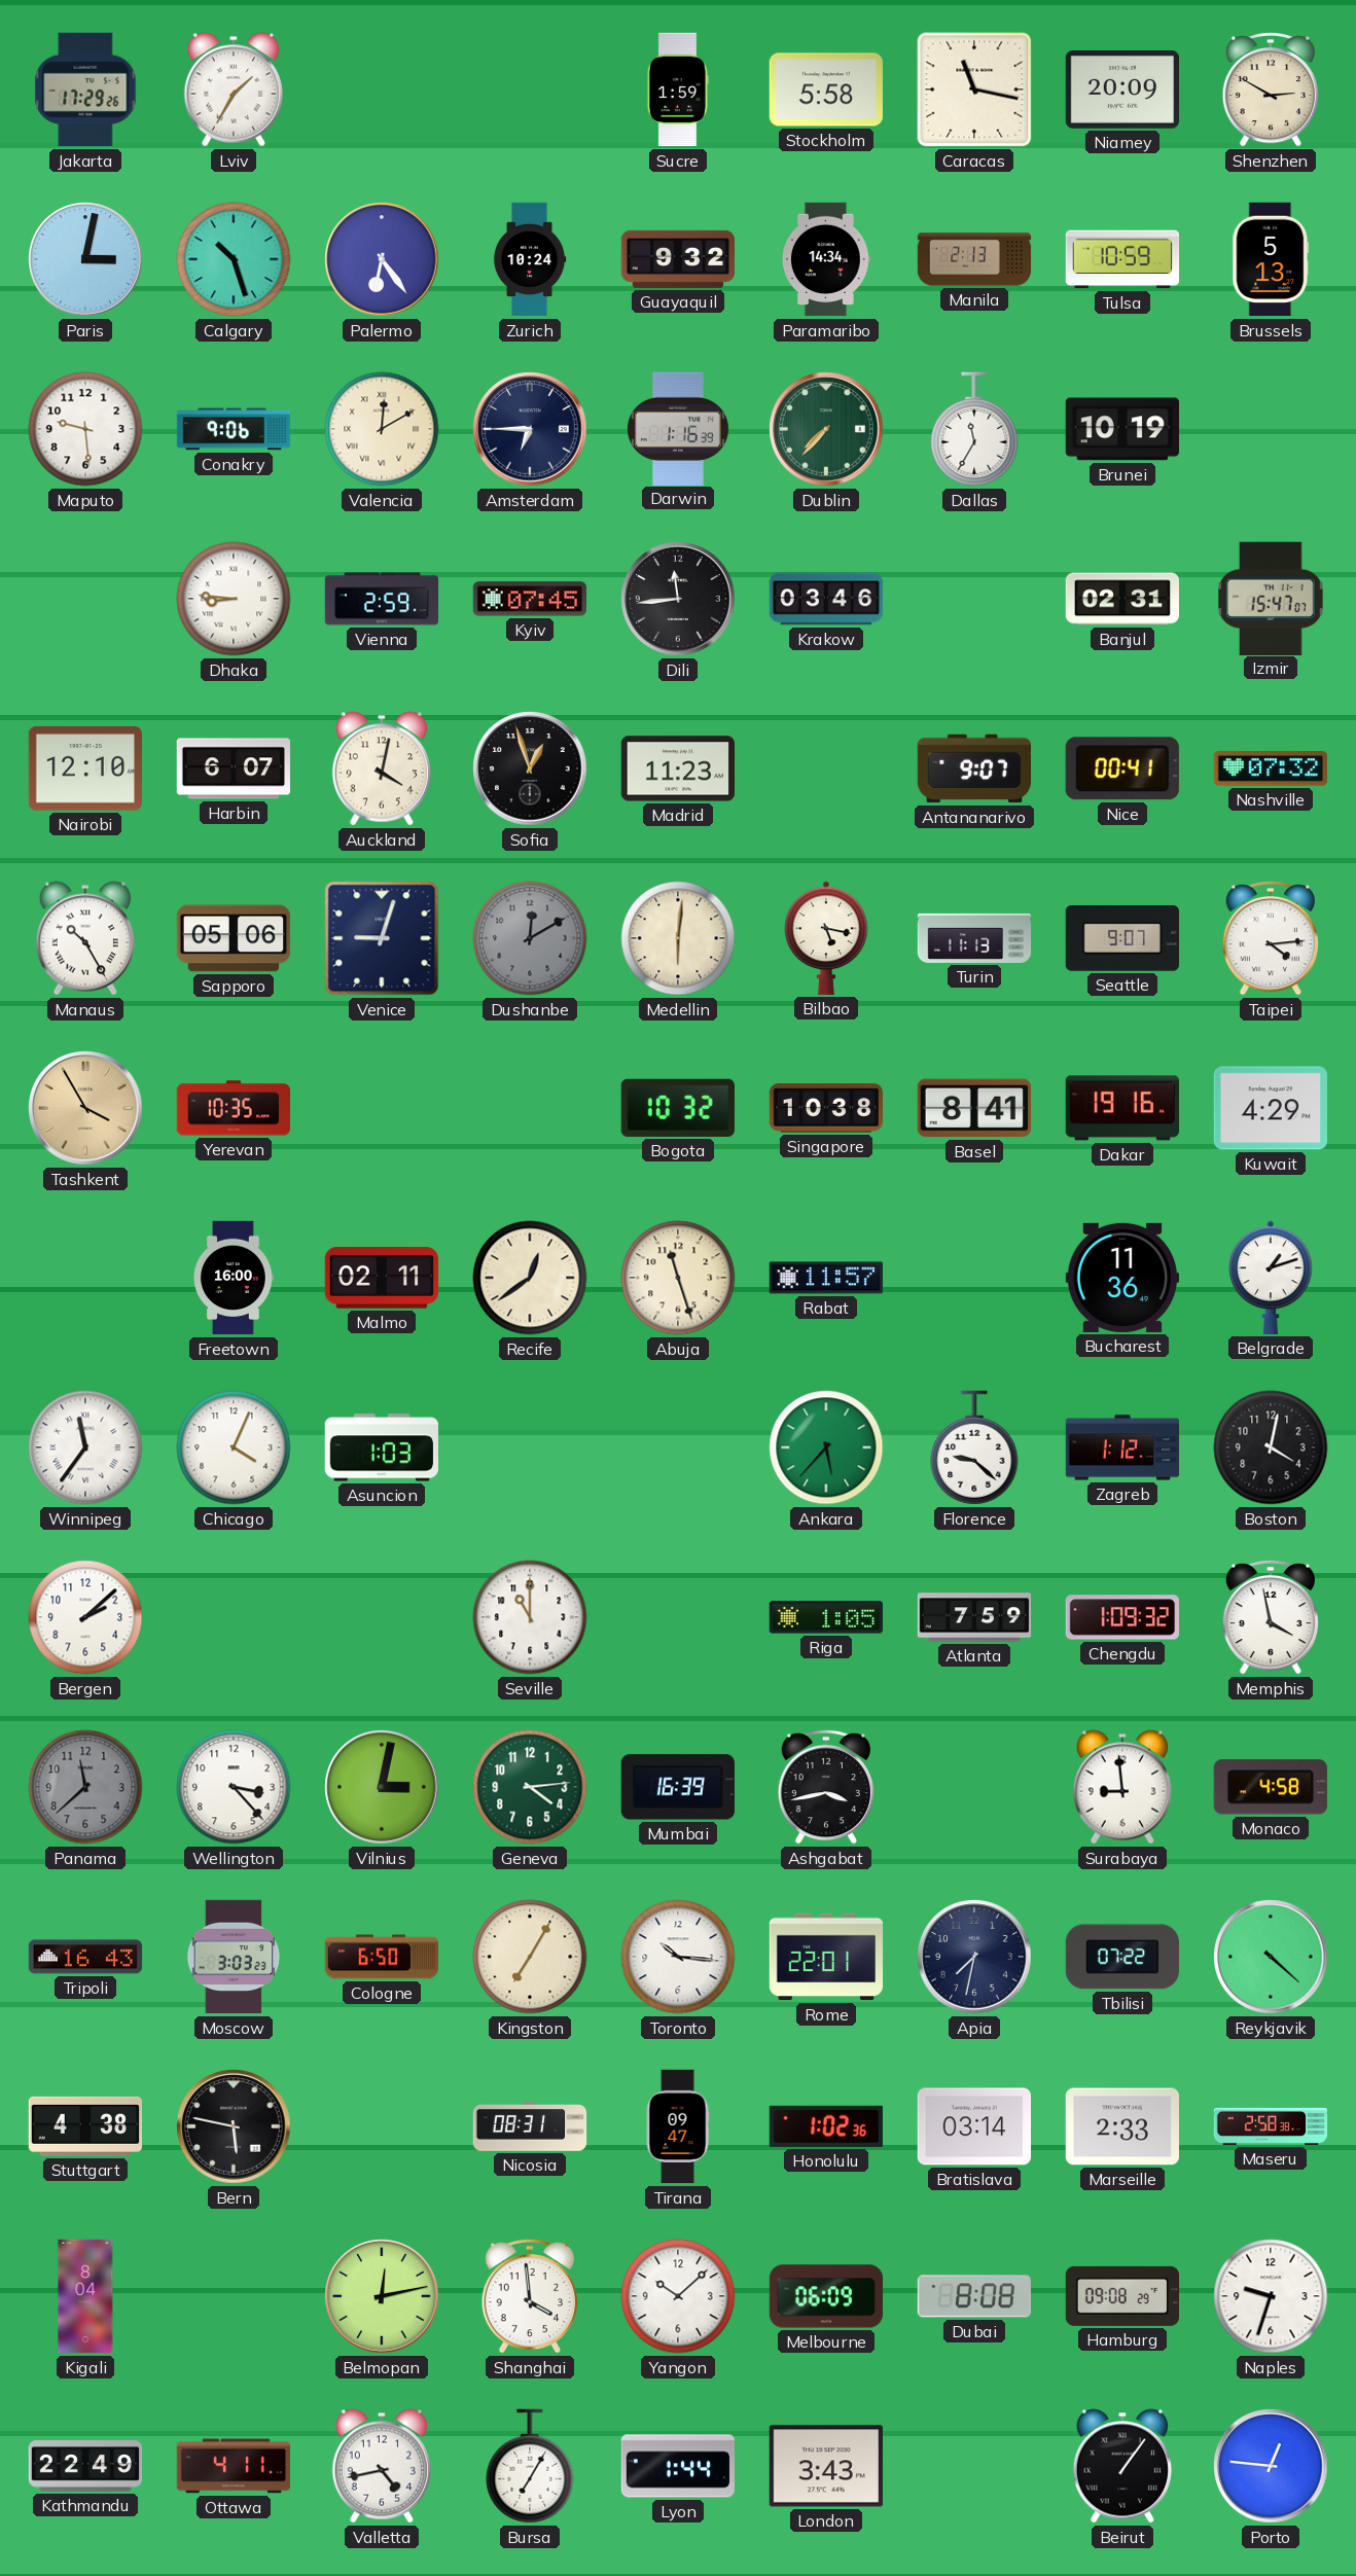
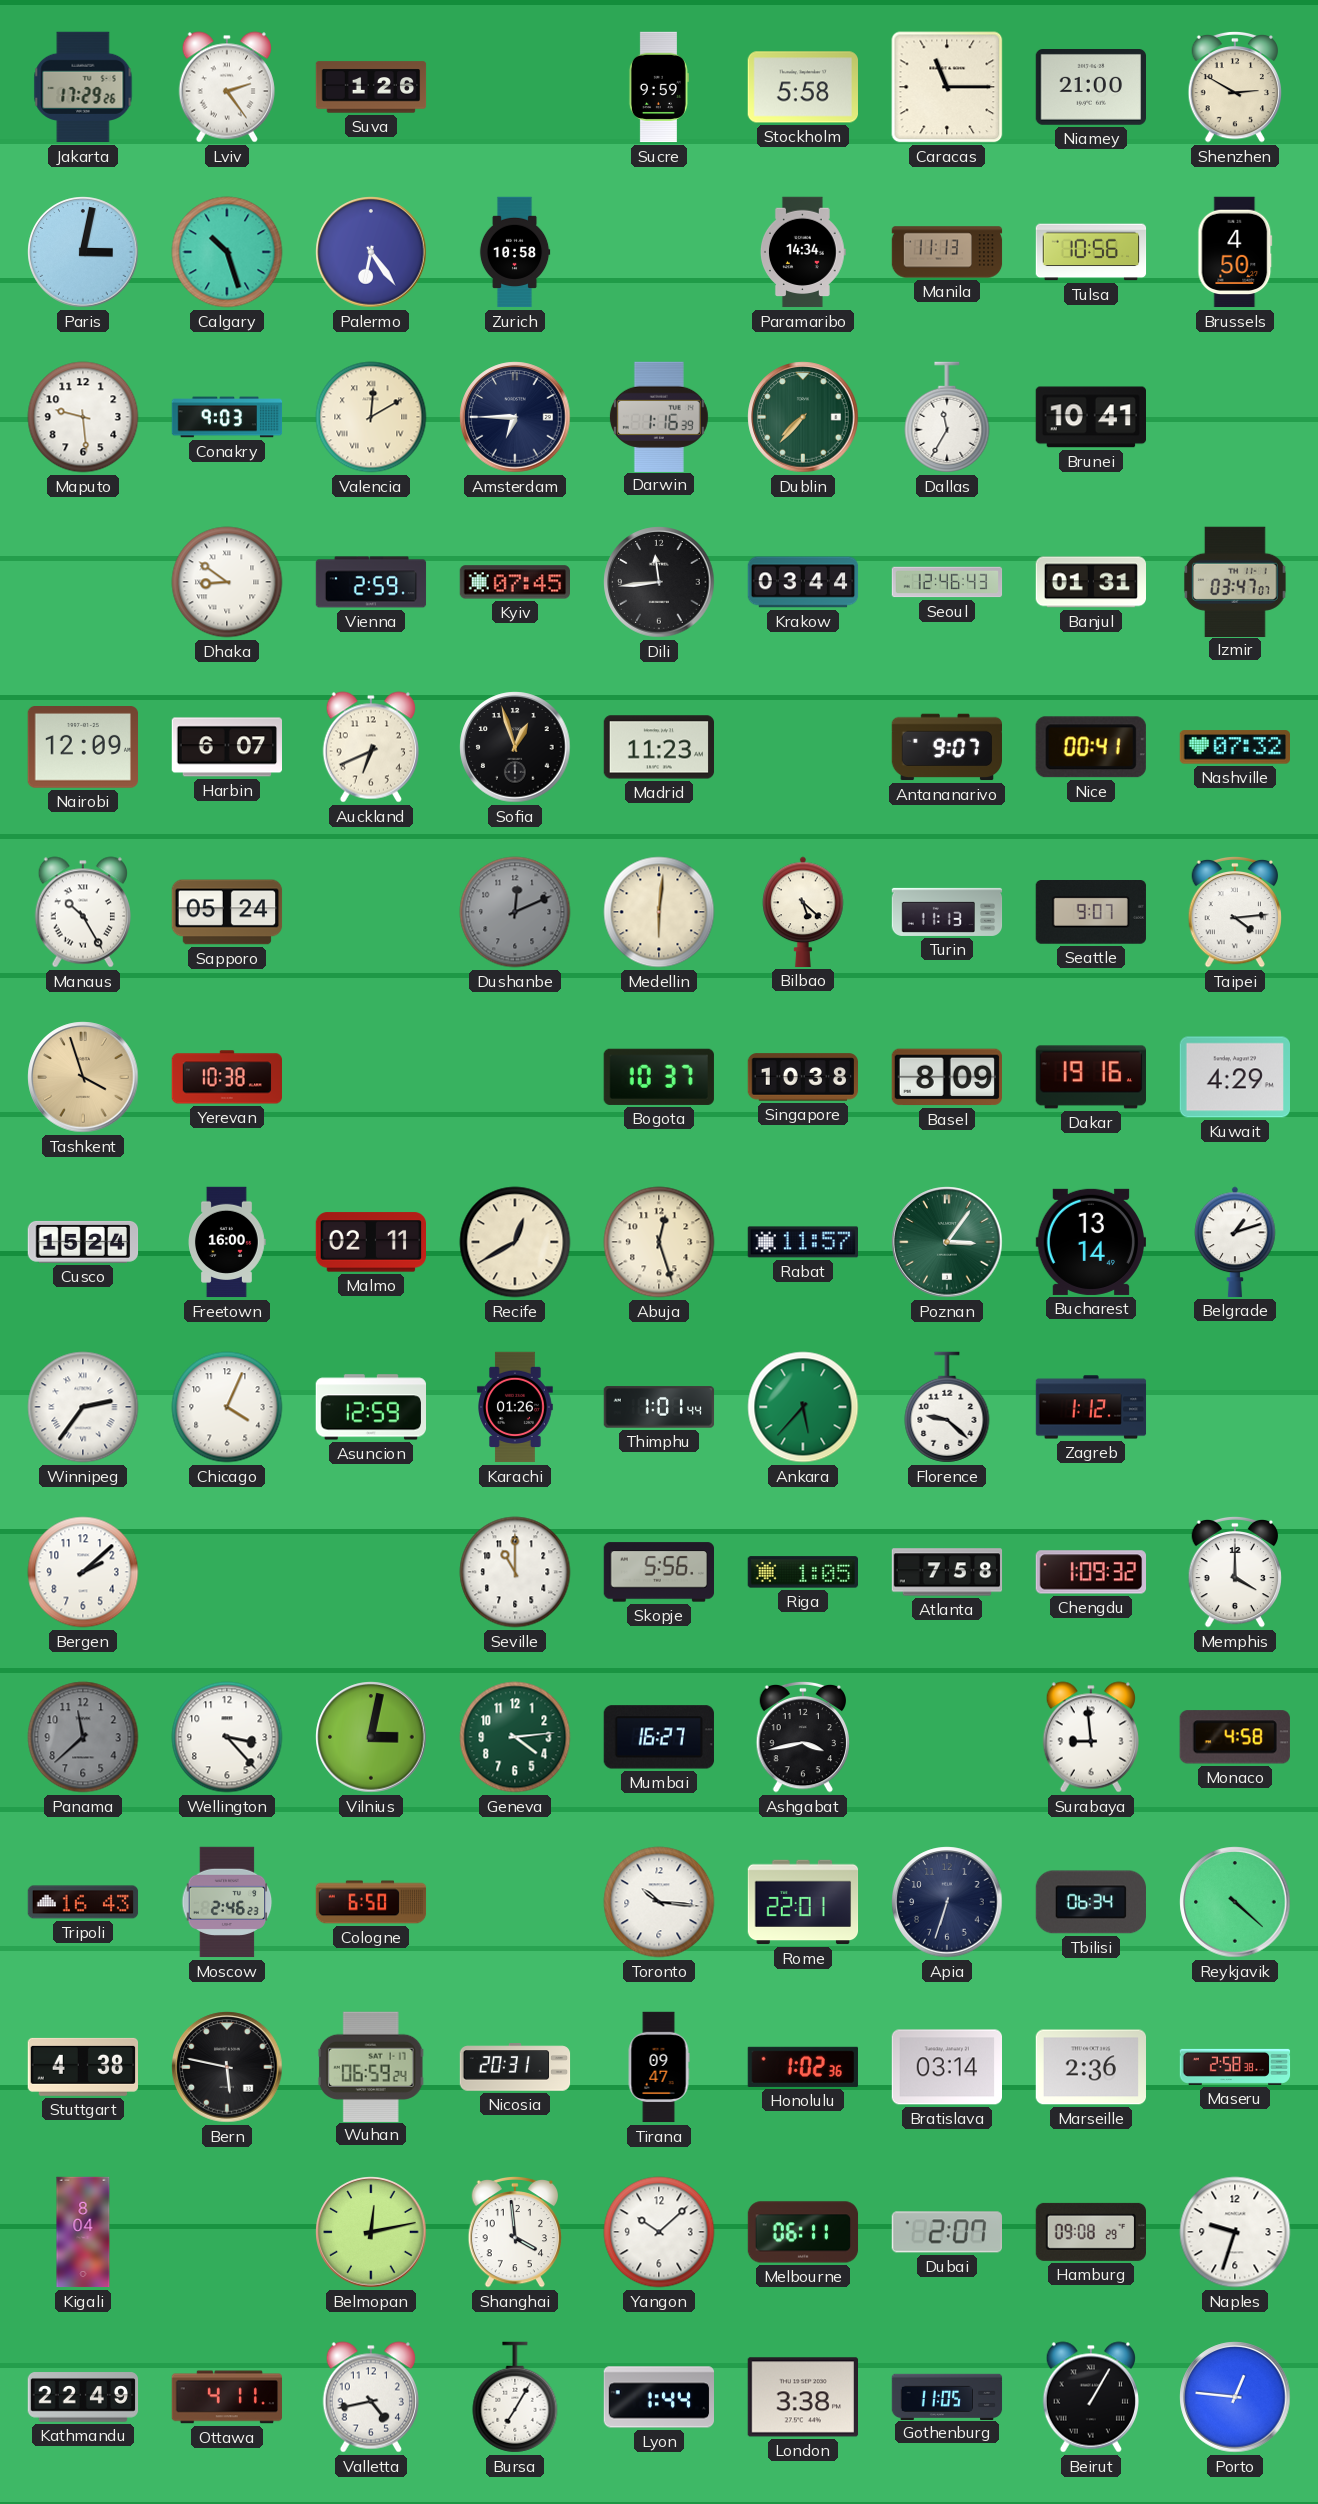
Lviv: 1:35 -> 2:24 (226, 87)
Suva: none -> 1:26 (371, 87)
Sucre: 1:59 -> 9:59 (659, 87)
Caracas: 11:17 -> 11:15 (947, 87)
Niamey: 20:09 -> 21:00 (1090, 88)
Zurich: 10:24 -> 10:58 (515, 252)
Guayaquil: 9:32 -> none (677, 259)
Manila: 2:13 -> 11:13 (947, 252)
Tulsa: 10:59 -> 10:56 (1091, 252)
Brussels: 5:13 -> 4:50 (1235, 252)
Conakry: 9:06 -> 9:03 (227, 417)
Brunei: 10:19 -> 10:41 (1090, 417)
Dhaka: 8:46 -> 8:51 (227, 582)
Krakow: 03:46 -> 03:44 (803, 582)
Seoul: none -> 12:46 (947, 582)
Banjul: 02:31 -> 01:31 (1090, 582)
Izmir: 15:47 -> 03:47 (1236, 581)
Nairobi: 12:10 -> 12:09 (82, 748)
Auckland: 4:02 -> 6:41 (370, 747)
Sapporo: 05:06 -> 05:24 (227, 912)
Venice: 9:03 -> none (382, 938)
Dushanbe: 12:10 -> 12:11 (515, 912)
Bilbao: 5:17 -> 5:22 (803, 912)
Tashkent: 3:55 -> 3:57 (83, 1077)
Yerevan: 10:35 -> 10:38 (226, 1077)
Bogota: 10:32 -> 10:37 (659, 1077)
Basel: 8:41 -> 8:09 (946, 1077)
Cusco: none -> 15:24 (83, 1242)
Recife: 12:39 -> 12:40 (515, 1242)
Abuja: 11:27 -> 12:27 (659, 1242)
Poznan: none -> 3:06 (947, 1242)
Bucharest: 11:36 -> 13:14 (1090, 1242)
Winnipeg: 11:36 -> 2:36 (83, 1407)
Asuncion: 1:03 -> 12:59 (370, 1407)
Karachi: none -> 01:26 (515, 1407)
Thimphu: none -> 1:01 (659, 1407)
Boston: 4:02 -> none (1271, 1447)
Skopje: none -> 5:56 (659, 1572)
Atlanta: 7:59 -> 7:58 (947, 1572)
Memphis: 3:58 -> 4:00 (1234, 1572)
Mumbai: 16:39 -> 16:27 (659, 1737)
Moscow: 3:03 -> 2:46 (227, 1902)
Kingston: 7:05 -> none (530, 1957)
Apia: 7:32 -> 6:33 (947, 1902)
Tbilisi: 07:22 -> 06:34 (1090, 1902)
Wuhan: none -> 06:59 (371, 2066)
Nicosia: 08:31 -> 20:31 (515, 2067)
Marseille: 2:33 -> 2:36 (1090, 2067)
Melbourne: 06:09 -> 06:11 (803, 2232)
Dubai: 8:08 -> 2:07 (946, 2232)
London: 3:43 -> 3:38 (802, 2397)
Gothenburg: none -> 11:05 (947, 2396)
Beirut: 1:06 -> 1:05 (1090, 2397)
